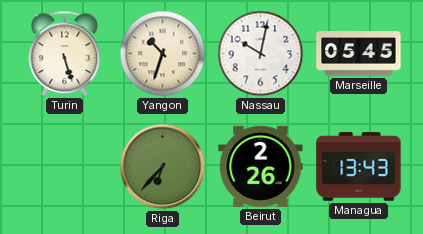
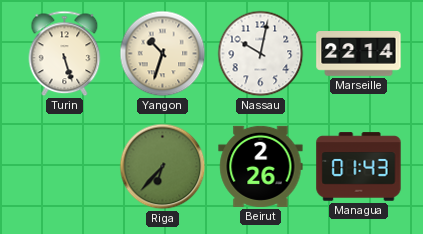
Marseille: 05:45 -> 22:14 (359, 54)
Managua: 13:43 -> 01:43 (359, 167)
